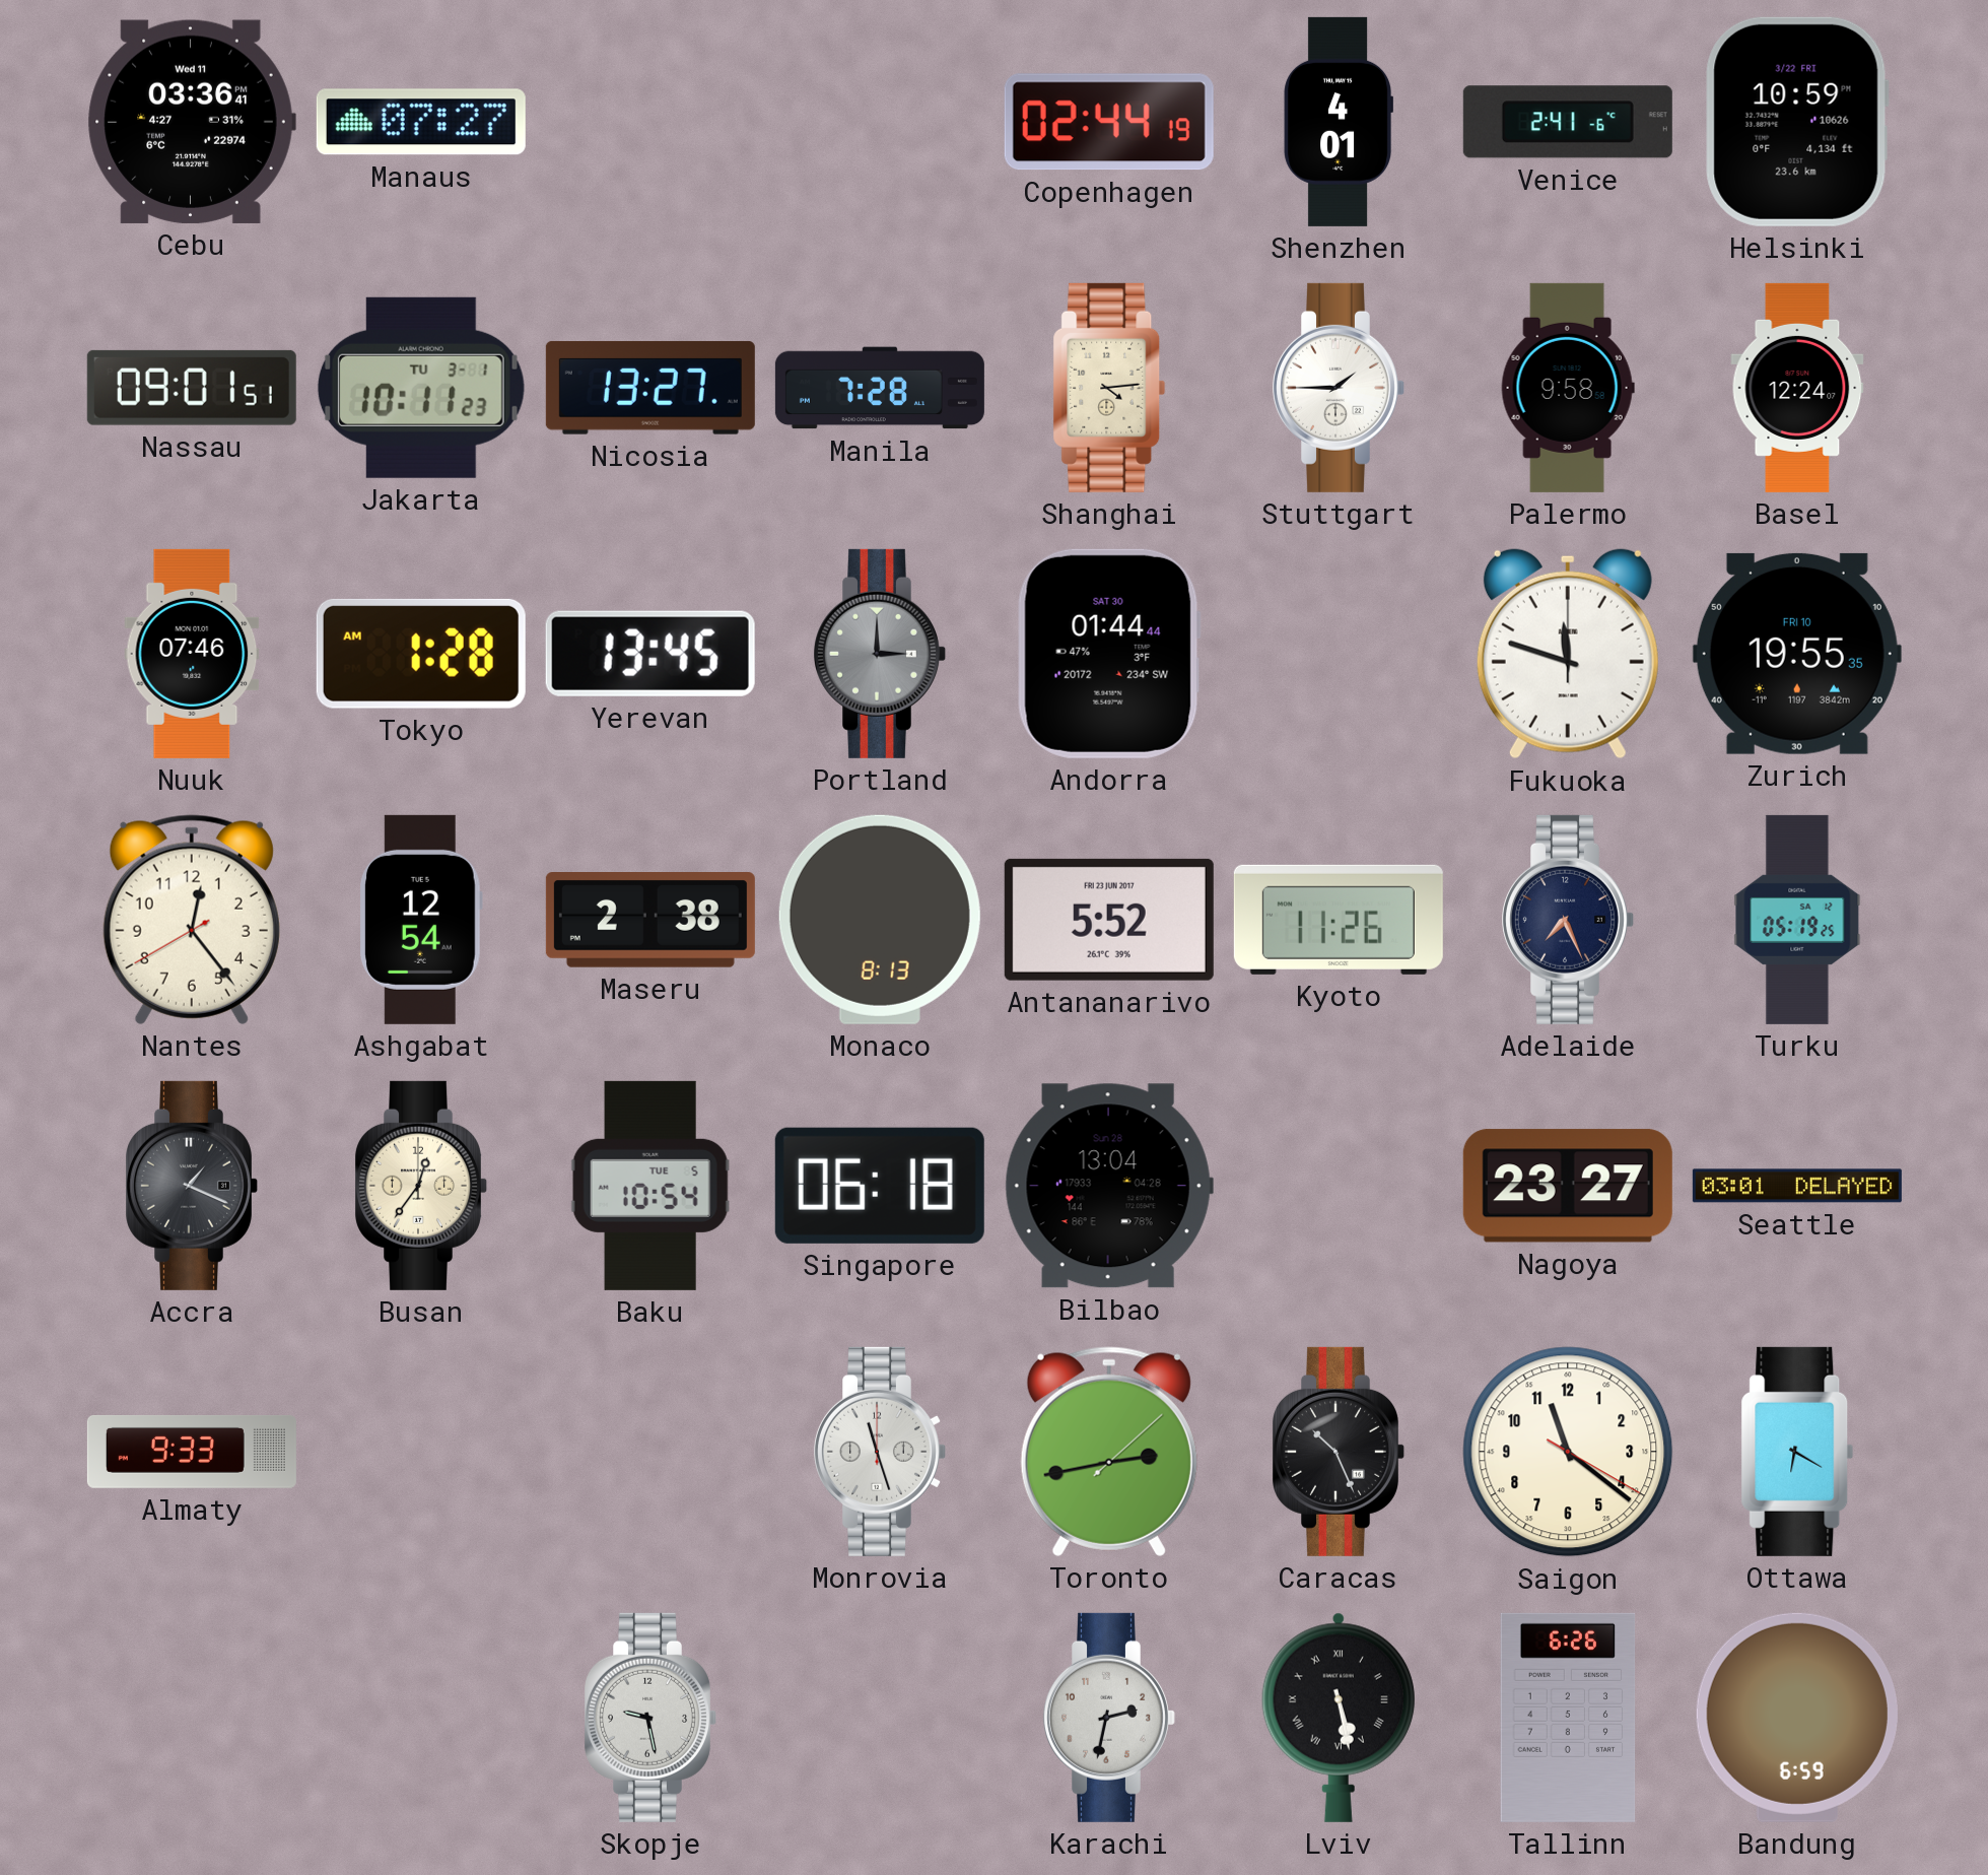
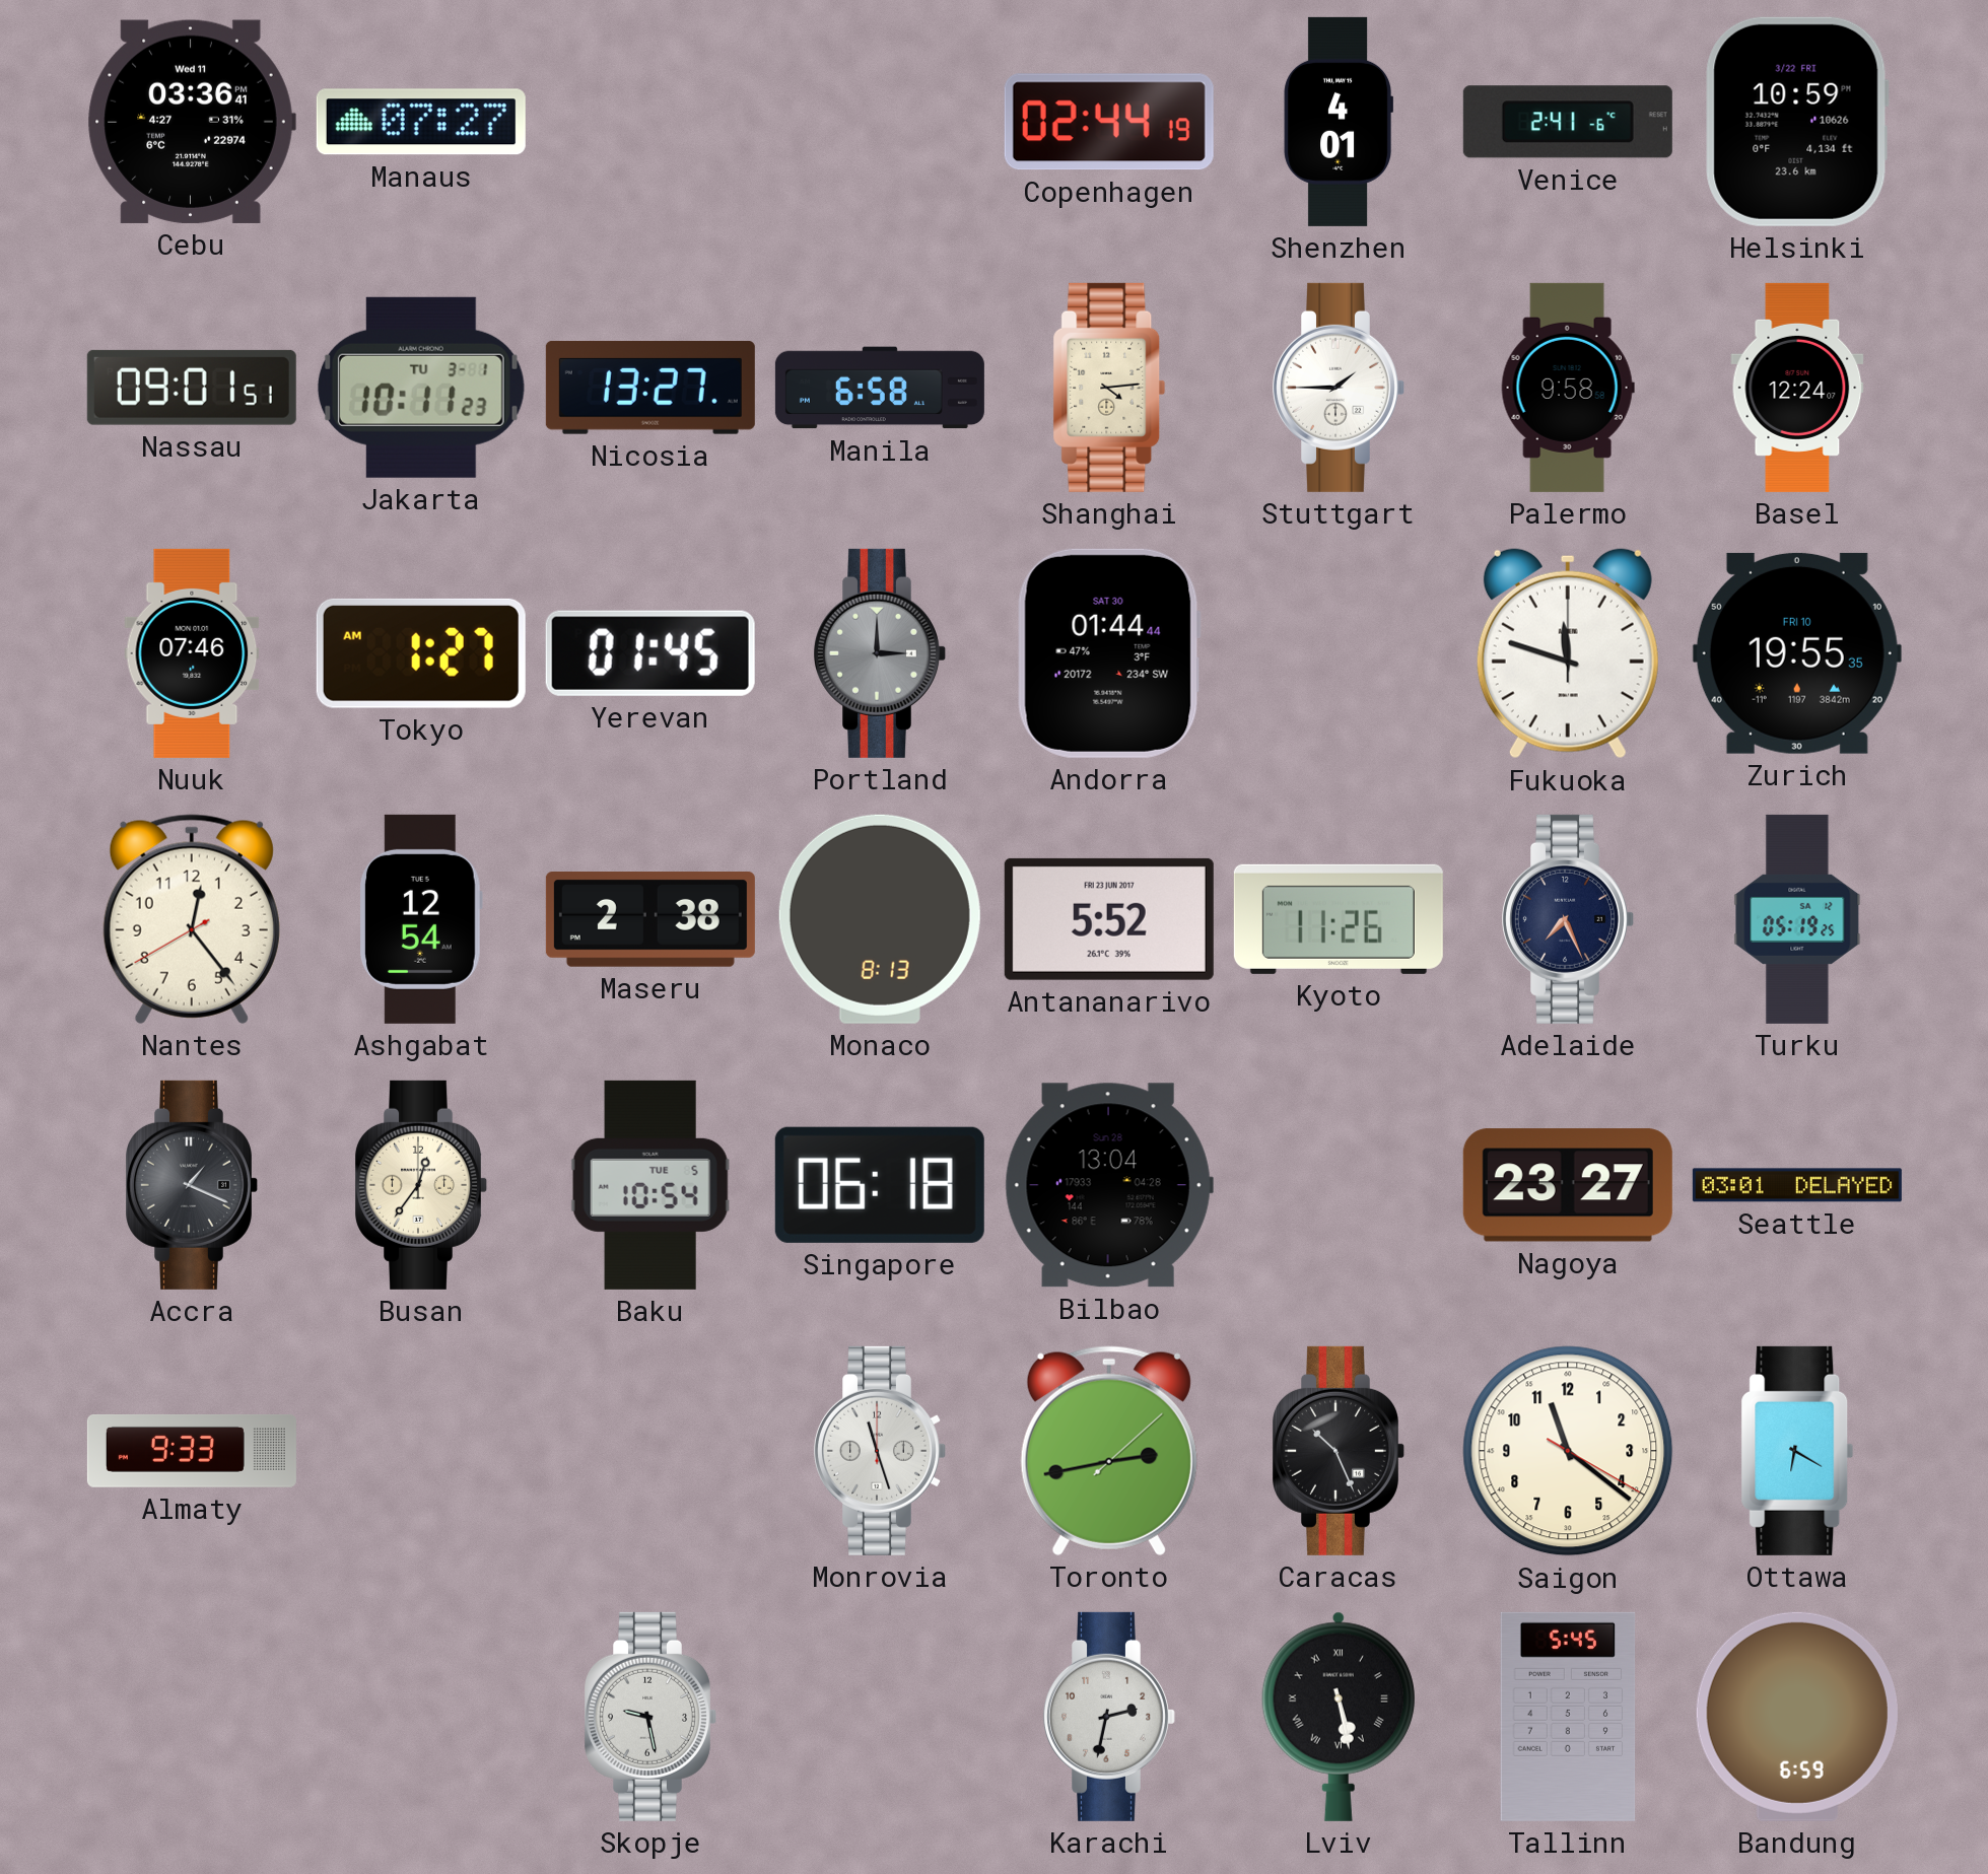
Manila: 7:28 -> 6:58 (880, 388)
Tokyo: 1:28 -> 1:27 (421, 653)
Yerevan: 13:45 -> 01:45 (650, 653)
Tallinn: 6:26 -> 5:45 (1568, 1717)
